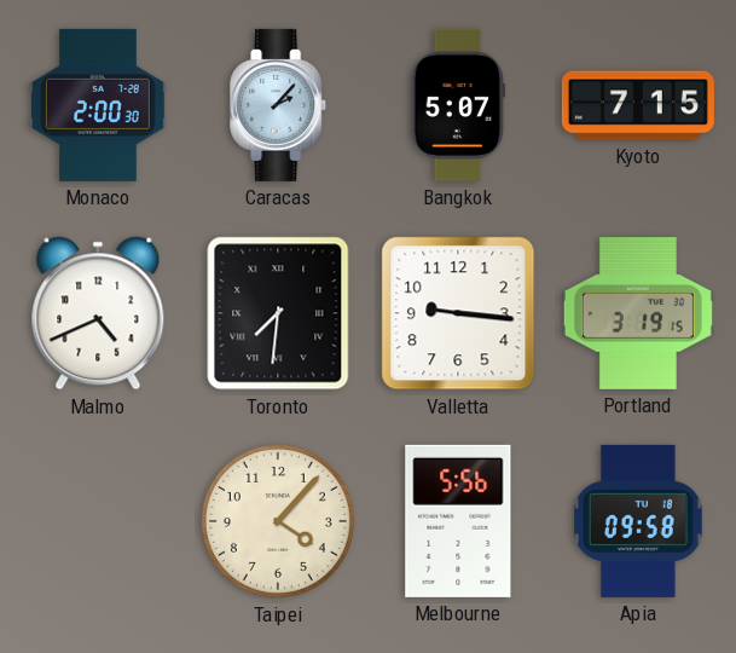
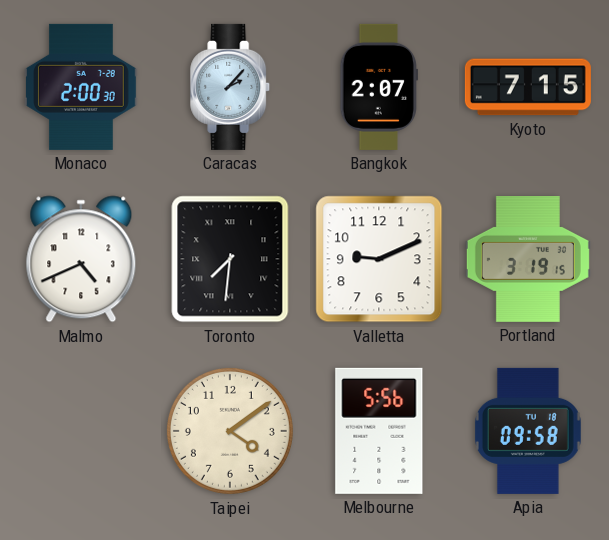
Bangkok: 5:07 -> 2:07 (379, 87)
Valletta: 9:16 -> 9:11 (379, 259)
Taipei: 4:07 -> 4:09 (230, 431)
